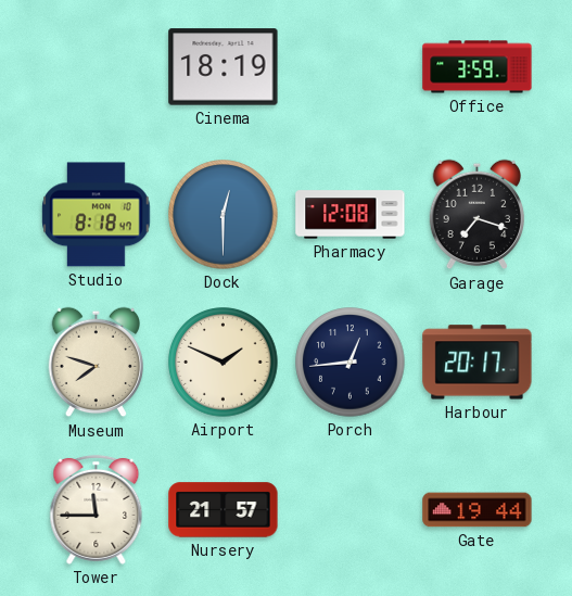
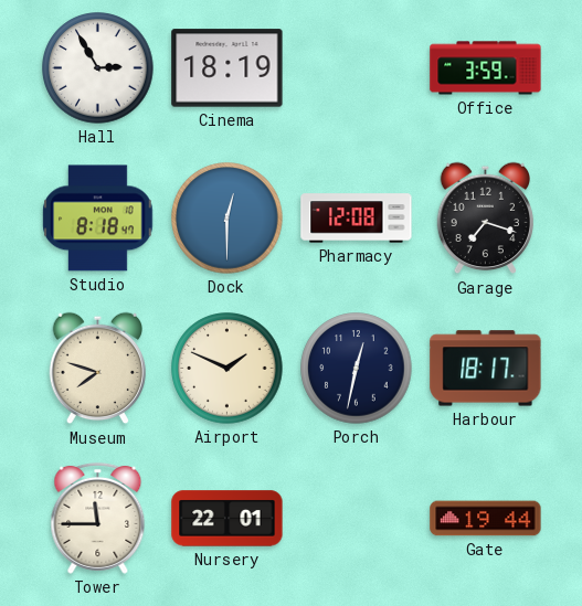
Hall: none -> 2:55 (98, 68)
Porch: 12:44 -> 12:32 (357, 369)
Harbour: 20:17 -> 18:17 (486, 369)
Nursery: 21:57 -> 22:01 (227, 519)
